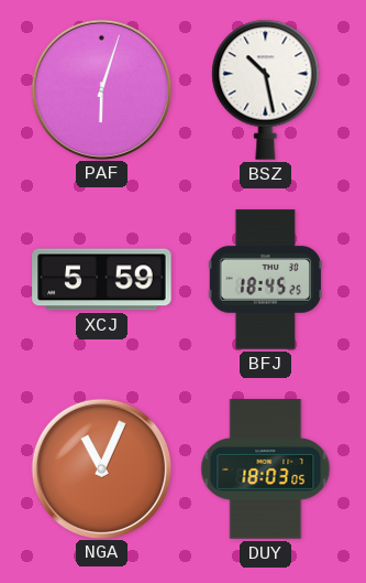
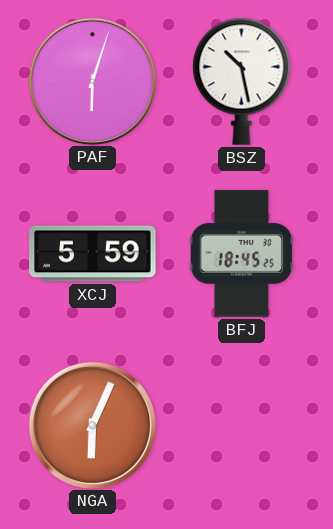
NGA: 11:04 -> 6:04 (92, 425)
DUY: 18:03 -> none (266, 469)
